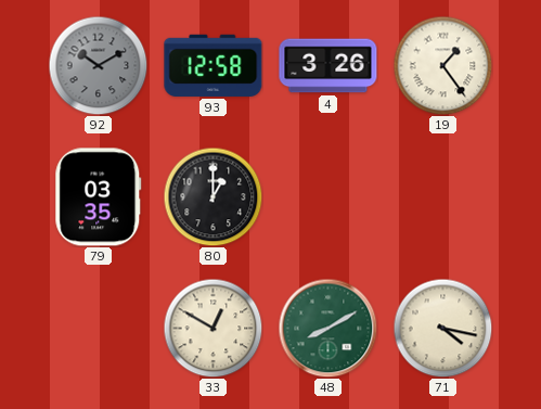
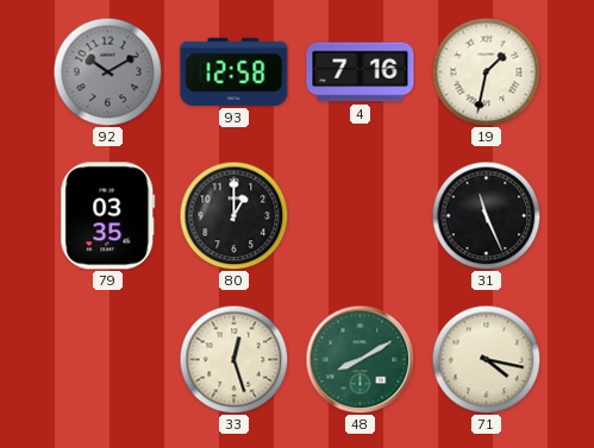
4: 3:26 -> 7:16 (361, 72)
19: 1:24 -> 1:32 (486, 71)
31: none -> 11:26 (486, 215)
33: 12:50 -> 12:27 (233, 359)
